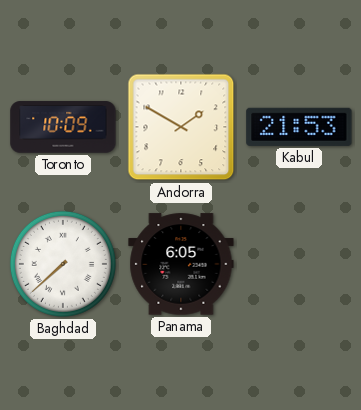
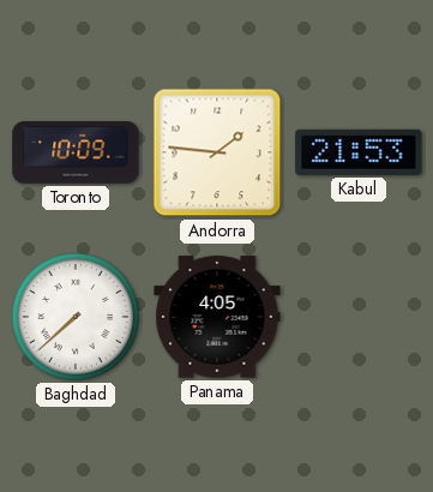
Andorra: 1:50 -> 1:46 (217, 152)
Panama: 6:05 -> 4:05 (217, 317)
